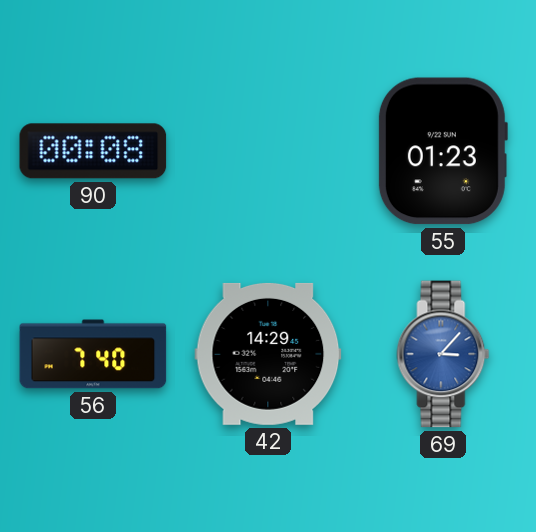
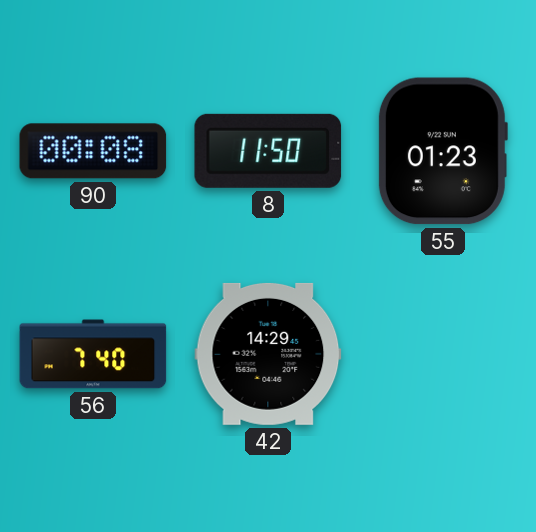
8: none -> 11:50 (268, 151)
69: 3:07 -> none (443, 354)
